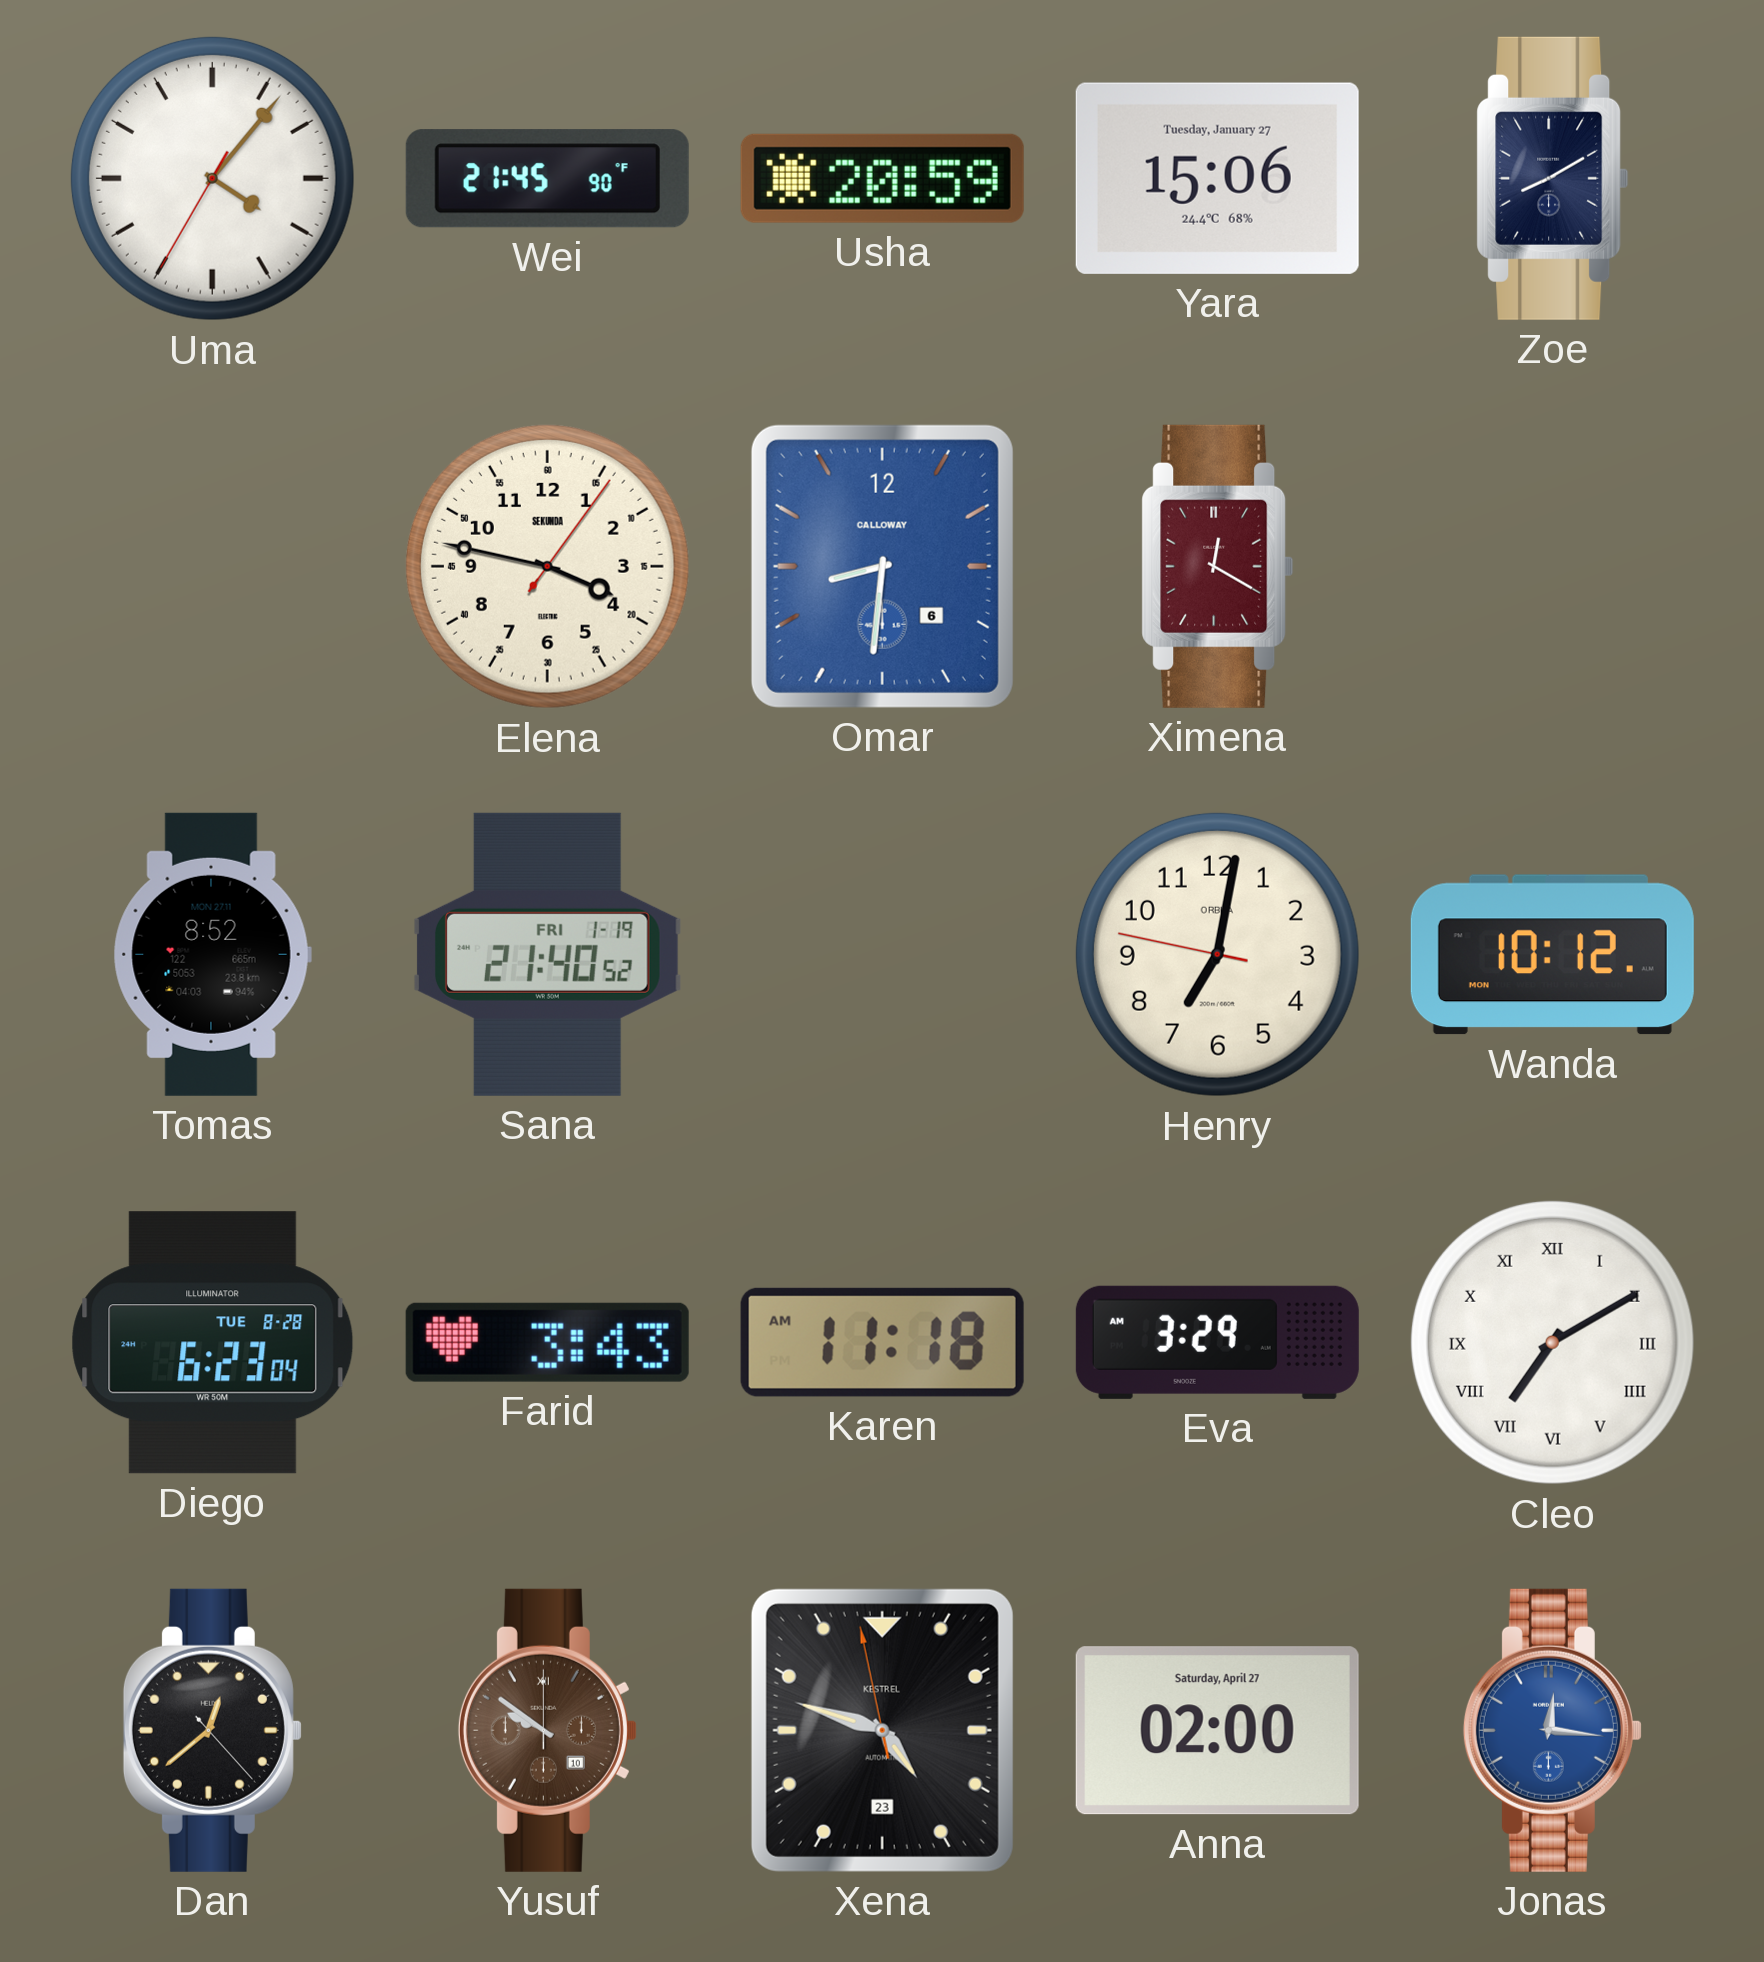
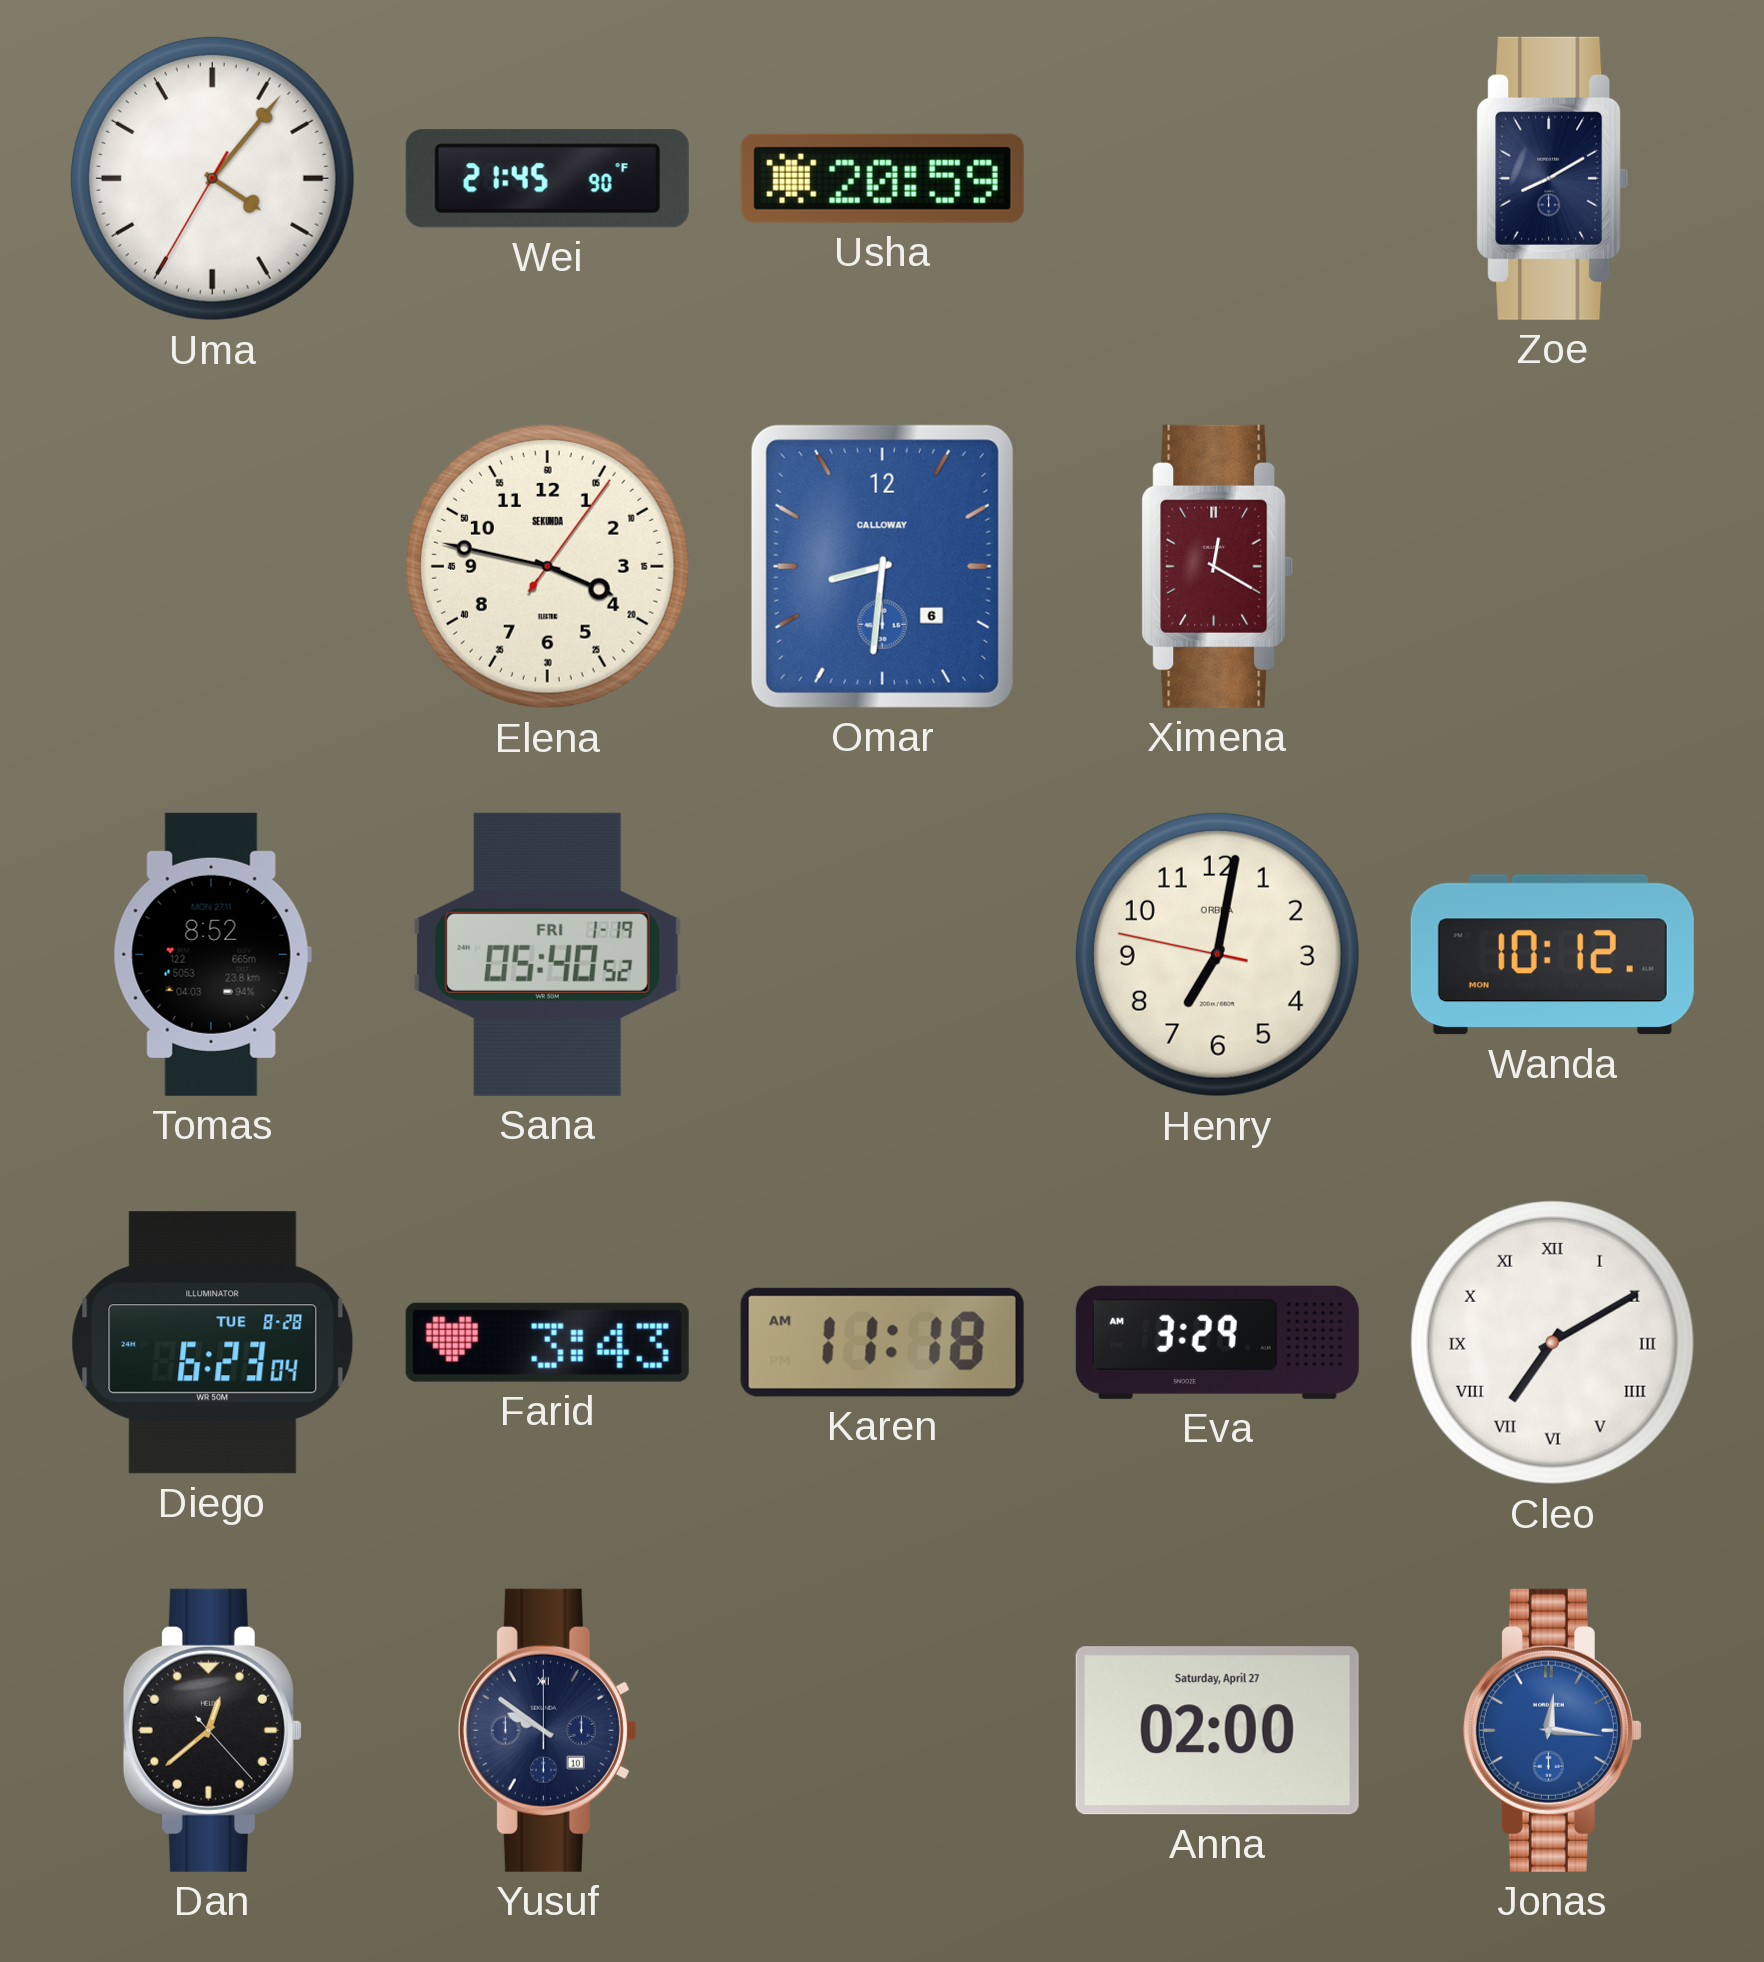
Yara: 15:06 -> none (1217, 178)
Sana: 21:40 -> 05:40 (547, 954)
Yusuf dial: brown -> navy (547, 1730)
Xena: 4:47 -> none (882, 1730)
